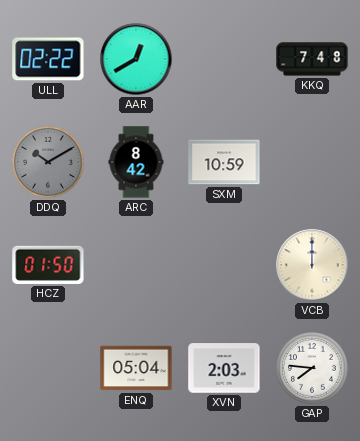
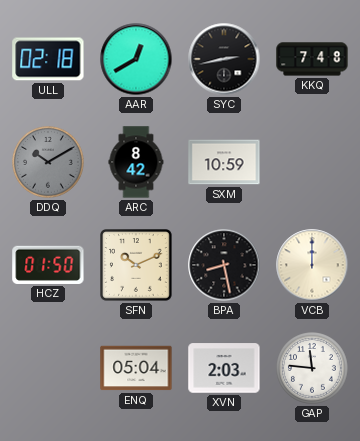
ULL: 02:22 -> 02:18 (48, 59)
SYC: none -> 2:43 (224, 59)
SFN: none -> 10:11 (137, 266)
BPA: none -> 8:28 (224, 265)
GAP: 7:46 -> 11:46 (313, 369)
